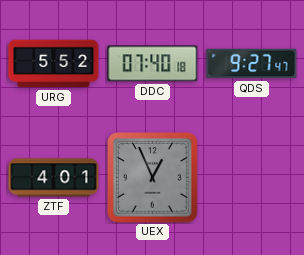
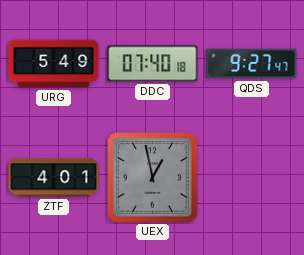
URG: 5:52 -> 5:49 (54, 64)
UEX: 12:56 -> 12:58 (153, 178)
